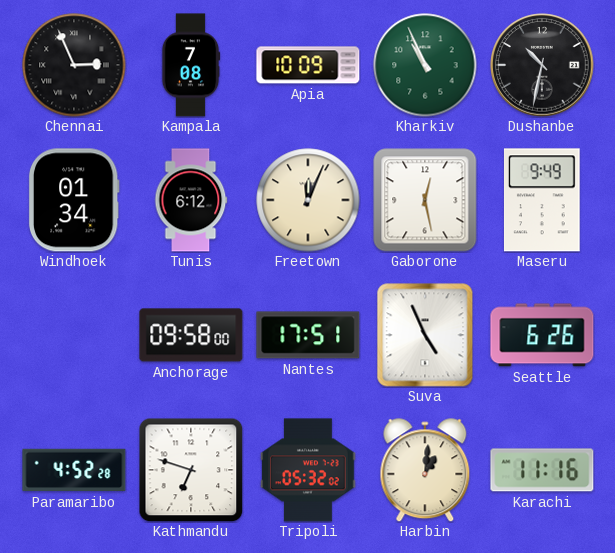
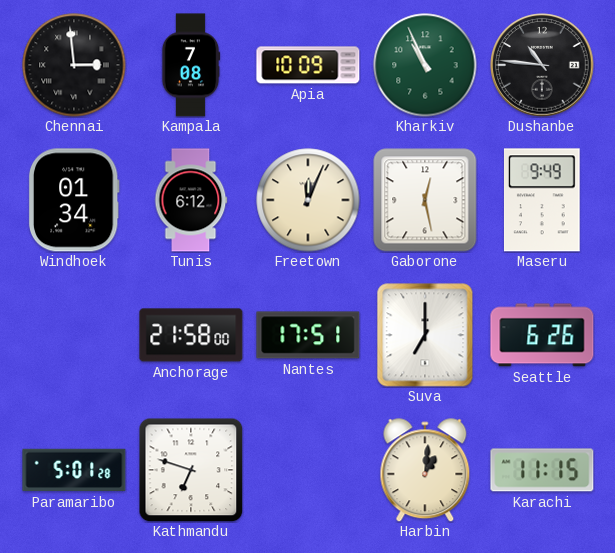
Chennai: 2:56 -> 2:59 (74, 65)
Dushanbe: 10:32 -> 10:46 (542, 65)
Anchorage: 09:58 -> 21:58 (191, 335)
Suva: 4:56 -> 7:00 (425, 335)
Paramaribo: 4:52 -> 5:01 (74, 470)
Tripoli: 05:32 -> none (308, 470)
Karachi: 11:16 -> 11:15 (542, 470)
